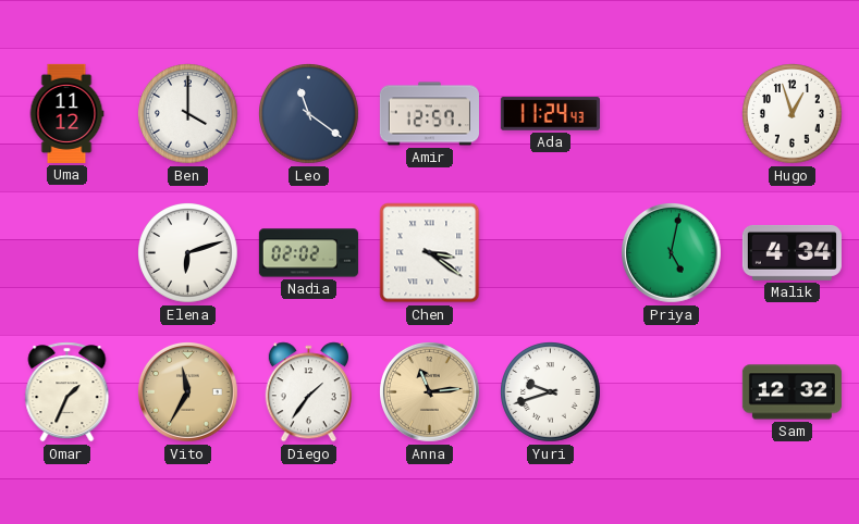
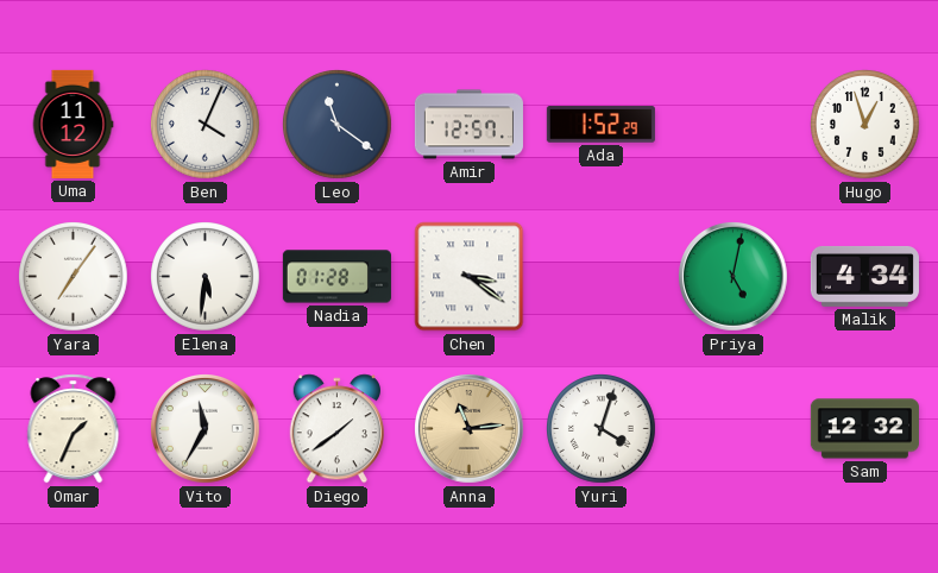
Ben: 4:00 -> 4:04 (206, 125)
Ada: 11:24 -> 1:52 (600, 125)
Yara: none -> 7:06 (74, 277)
Elena: 6:12 -> 5:31 (206, 277)
Nadia: 02:02 -> 01:28 (336, 277)
Vito dial: champagne -> white (206, 429)
Diego: 1:36 -> 1:39 (336, 429)
Yuri: 9:42 -> 4:03 (602, 429)
